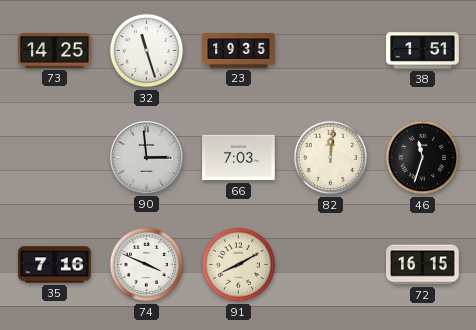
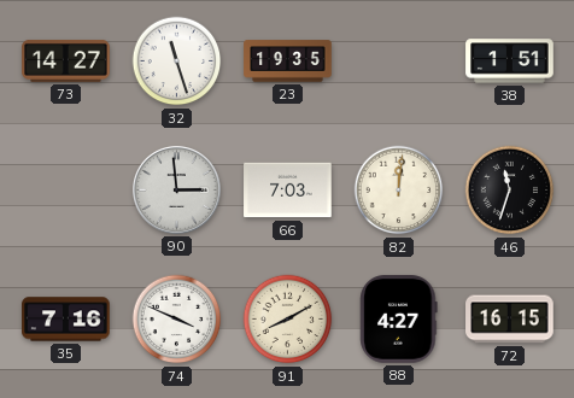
73: 14:25 -> 14:27 (66, 60)
88: none -> 4:27 (399, 320)
